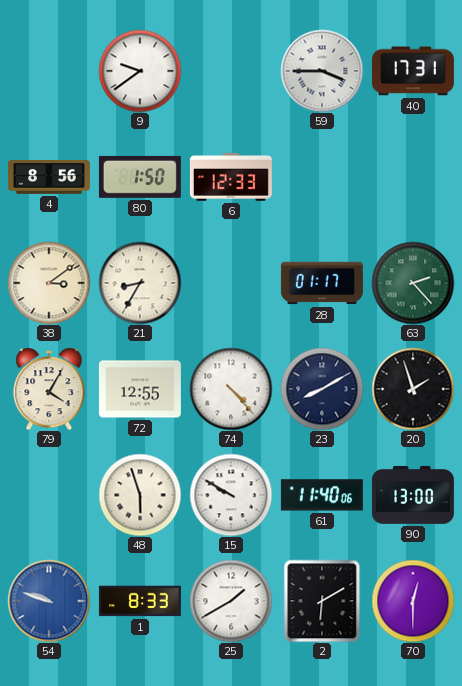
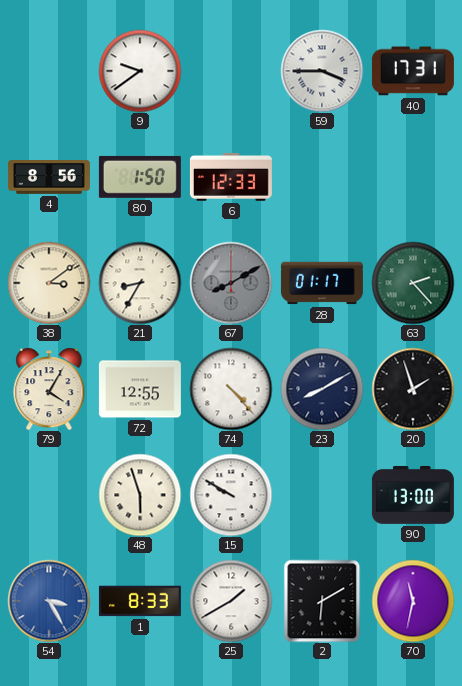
67: none -> 8:10 (231, 283)
61: 11:40 -> none (322, 495)
54: 9:48 -> 3:25 (49, 601)
70: 12:30 -> 11:32 (413, 601)
